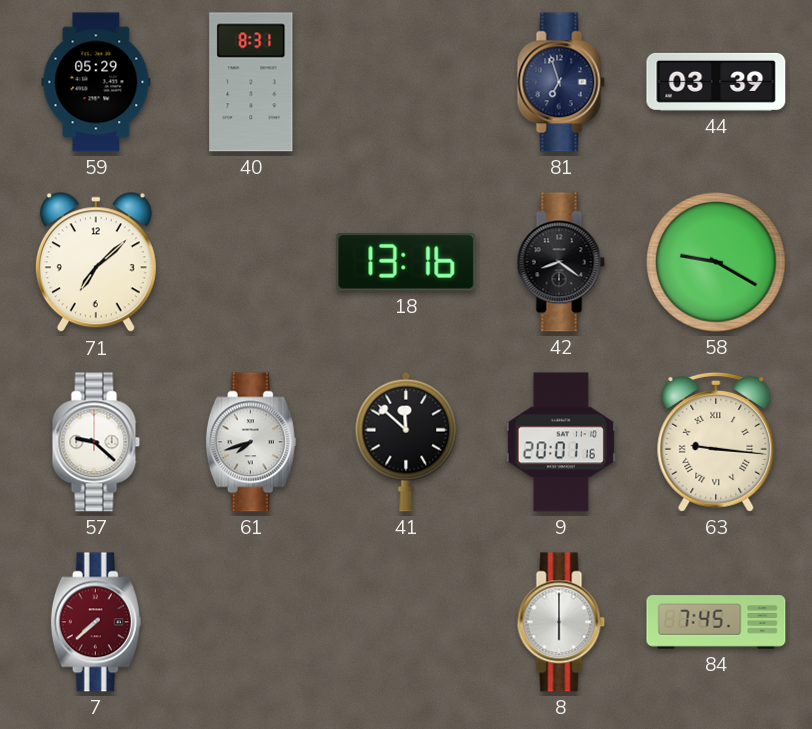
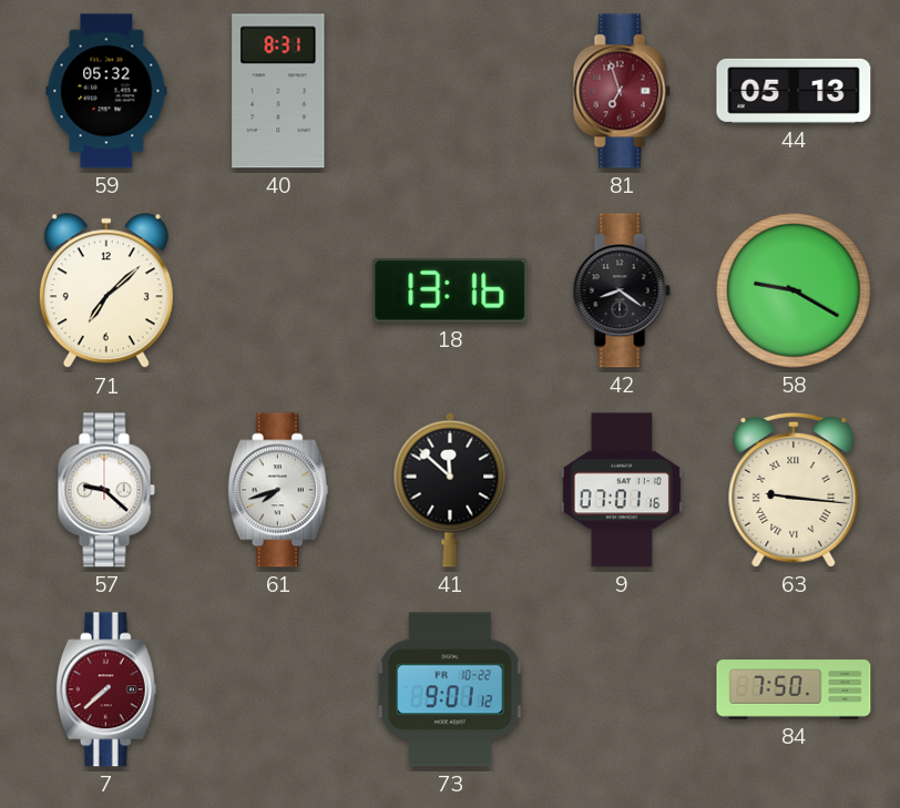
59: 05:29 -> 05:32 (106, 91)
81 dial: navy -> burgundy (622, 91)
44: 03:39 -> 05:13 (794, 91)
9: 20:01 -> 07:01 (622, 490)
73: none -> 9:01 (450, 689)
8: 6:00 -> none (561, 622)
84: 7:45 -> 7:50 (794, 689)
